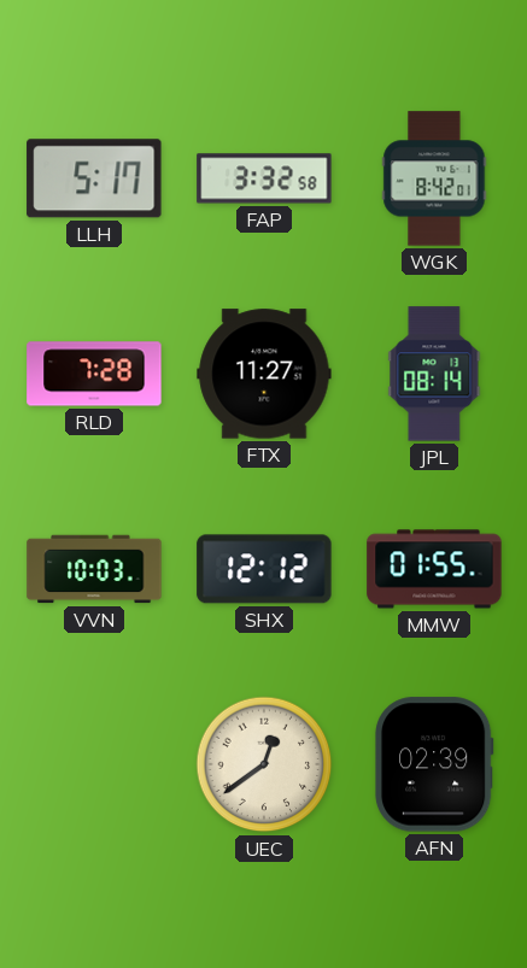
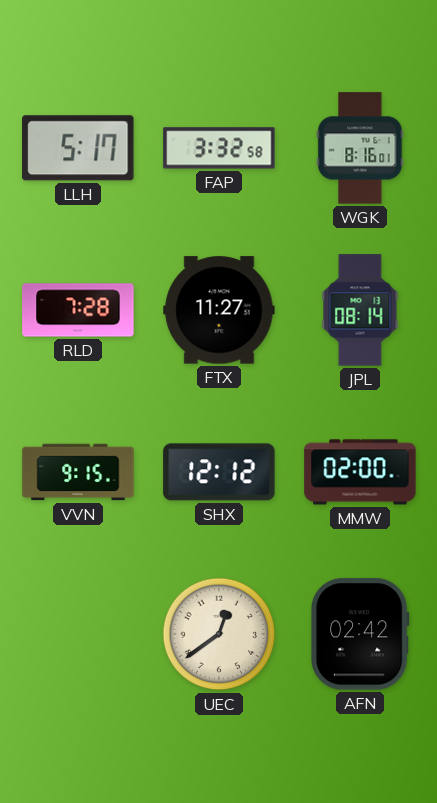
WGK: 8:42 -> 8:16 (360, 148)
VVN: 10:03 -> 9:15 (78, 472)
MMW: 01:55 -> 02:00 (360, 472)
AFN: 02:39 -> 02:42 (360, 634)
